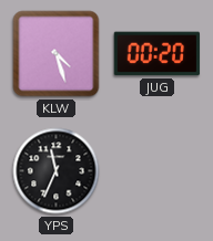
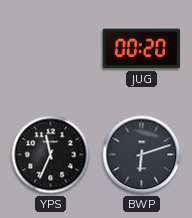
KLW: 4:27 -> none (57, 54)
BWP: none -> 6:12 (142, 155)
